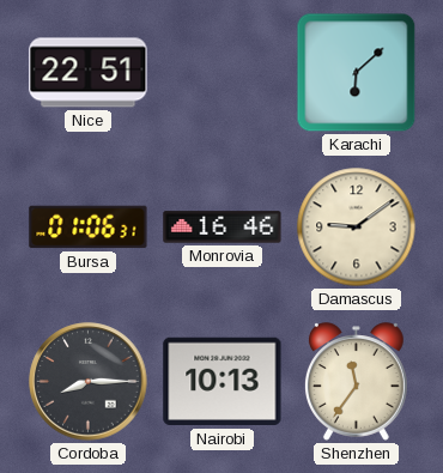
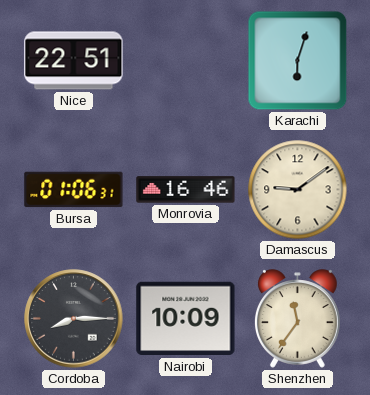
Karachi: 6:08 -> 6:03 (298, 61)
Nairobi: 10:13 -> 10:09 (186, 319)
